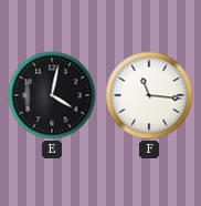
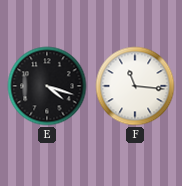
E: 4:02 -> 4:18 (47, 86)
